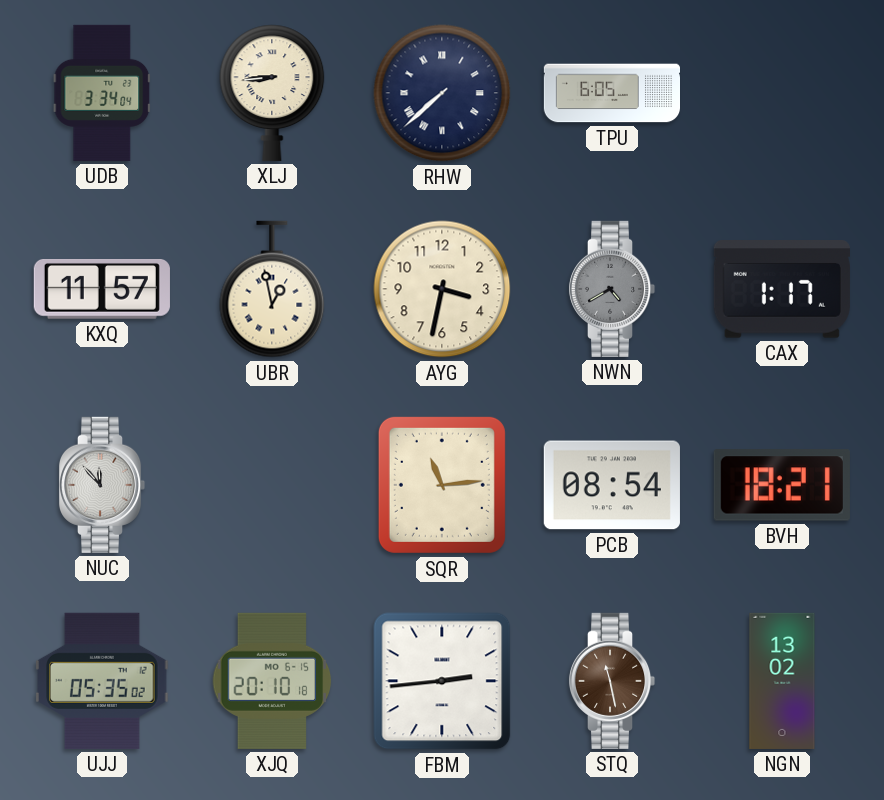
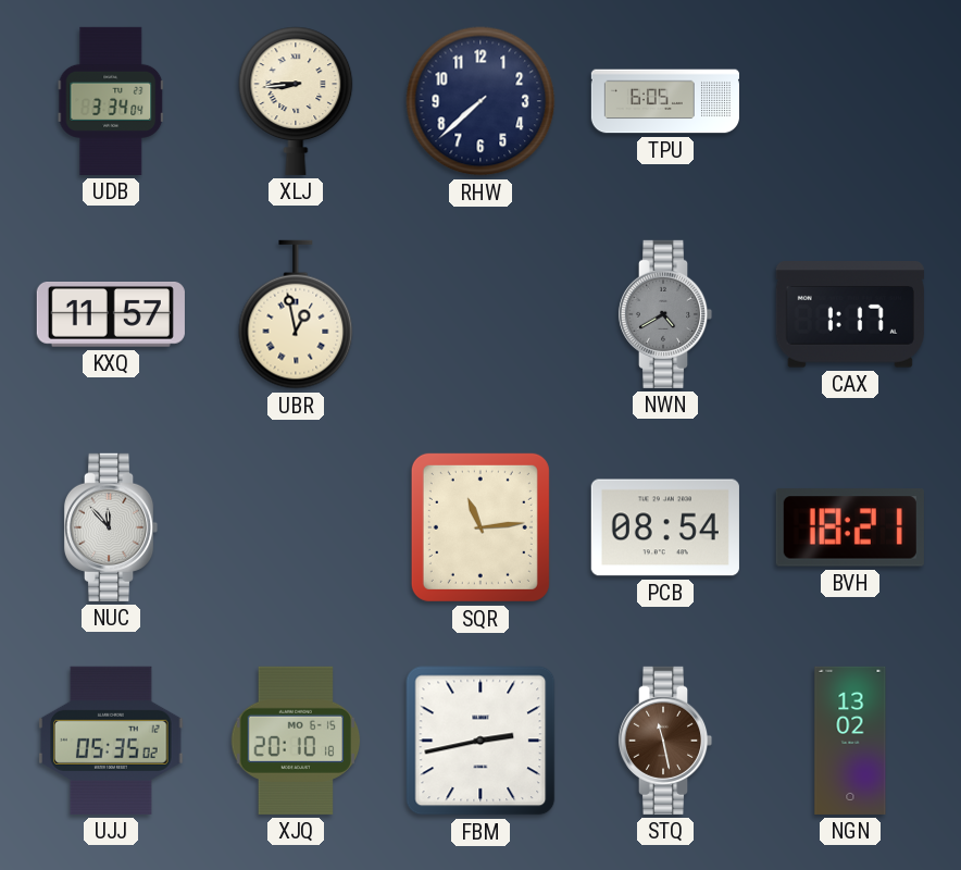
RHW numerals: Roman -> Arabic (480, 101)
AYG: 3:32 -> none (442, 289)
FBM: 2:44 -> 2:43 (480, 741)
